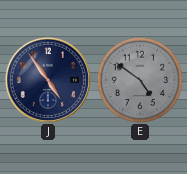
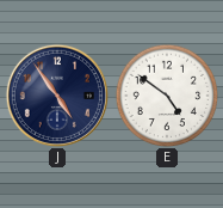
E dial: grey -> white (167, 96)
